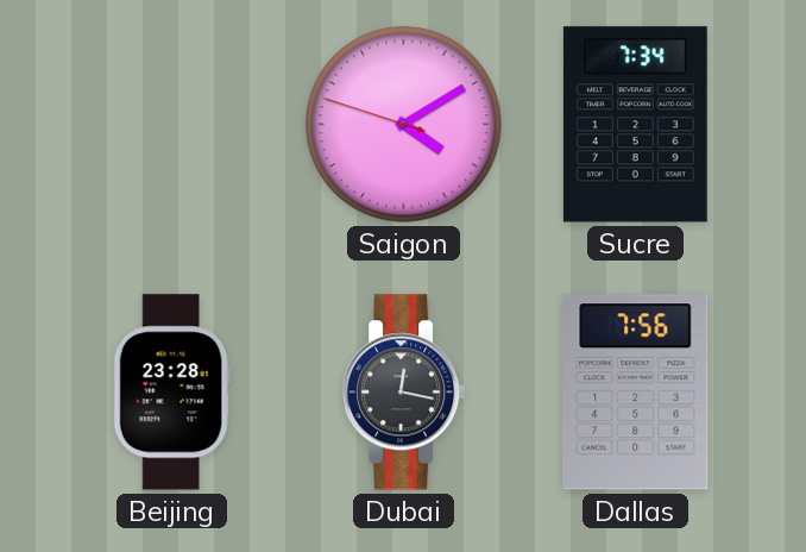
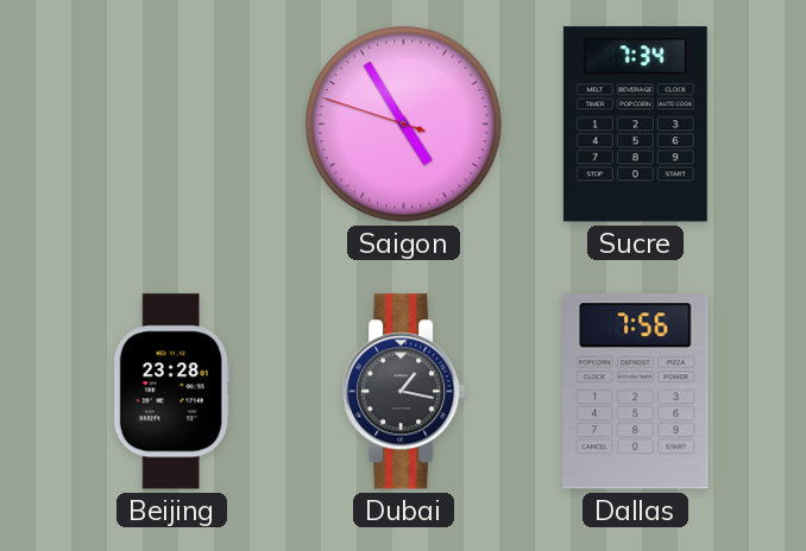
Saigon: 4:09 -> 4:54 (404, 125)
Dubai: 12:17 -> 1:17 (404, 392)
